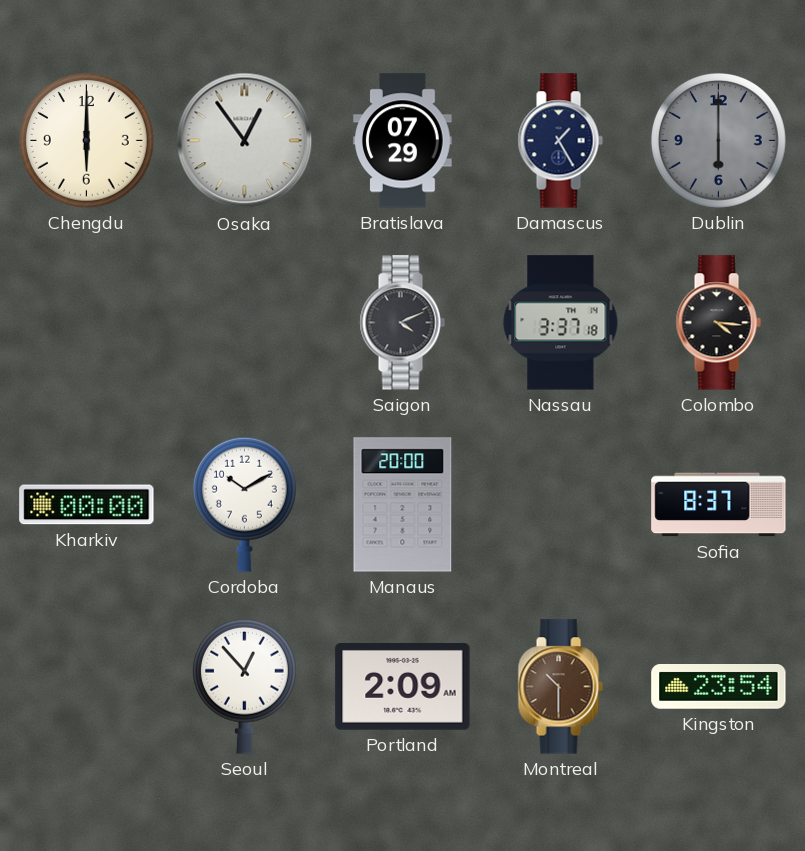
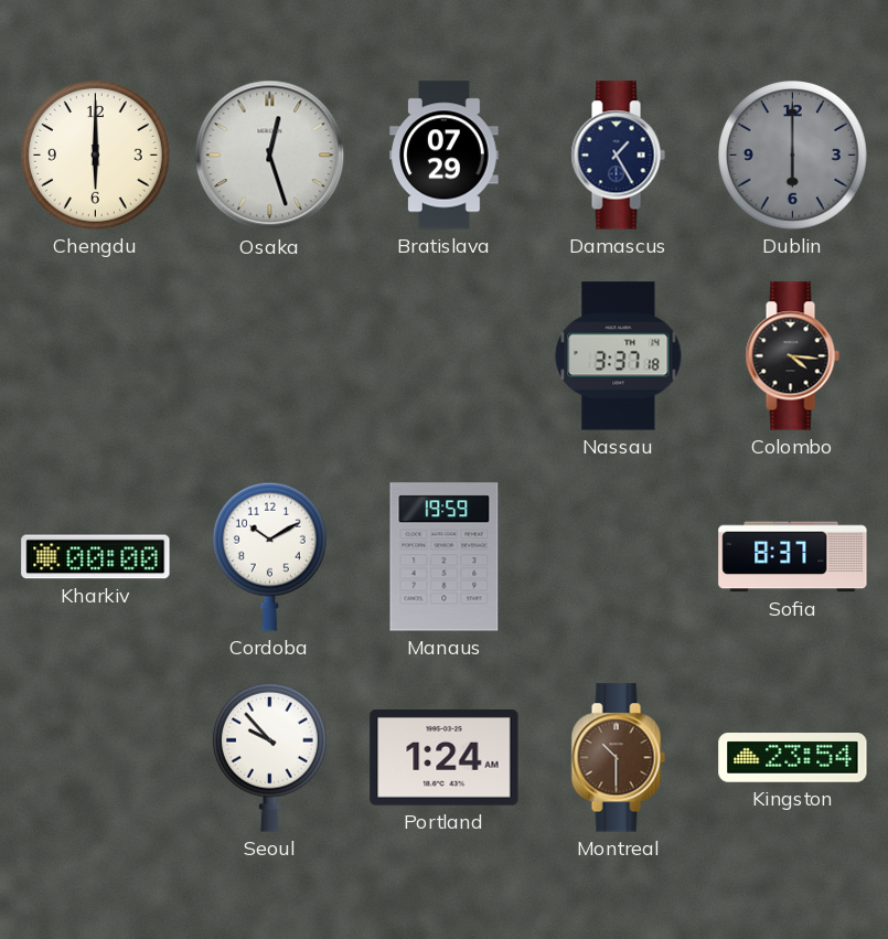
Osaka: 12:54 -> 12:27 (270, 156)
Saigon: 4:11 -> none (402, 323)
Manaus: 20:00 -> 19:59 (445, 557)
Seoul: 12:53 -> 9:53 (269, 757)
Portland: 2:09 -> 1:24 (445, 758)
